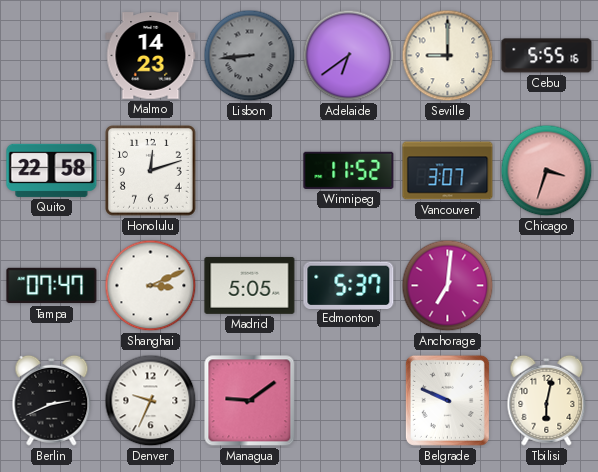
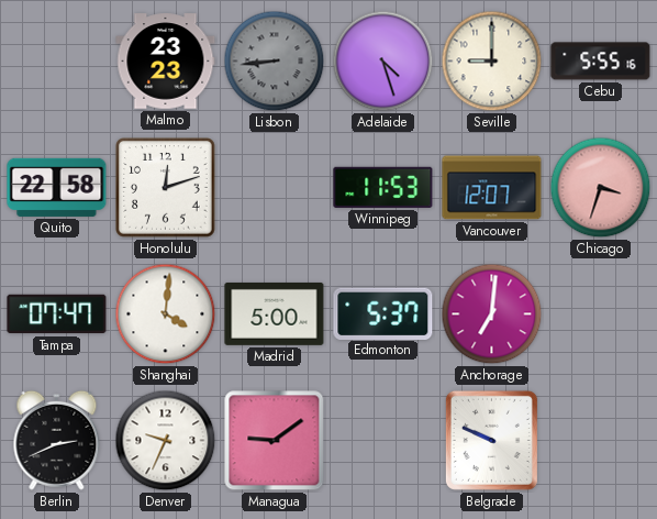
Malmo: 14:23 -> 23:23 (166, 62)
Adelaide: 6:39 -> 4:27 (383, 62)
Winnipeg: 11:52 -> 11:53 (383, 187)
Vancouver: 3:07 -> 12:07 (492, 188)
Shanghai: 3:11 -> 4:01 (166, 314)
Madrid: 5:05 -> 5:00 (275, 313)
Tbilisi: 6:02 -> none (547, 400)
